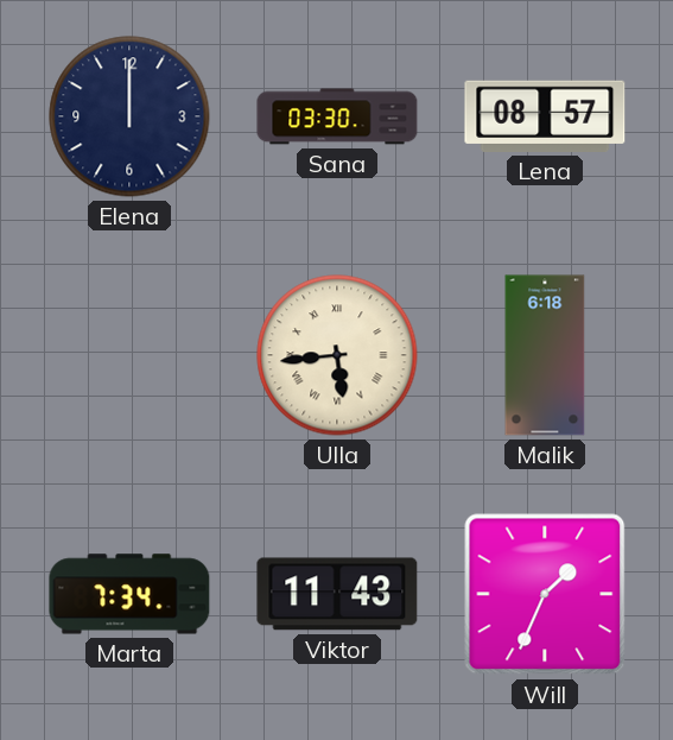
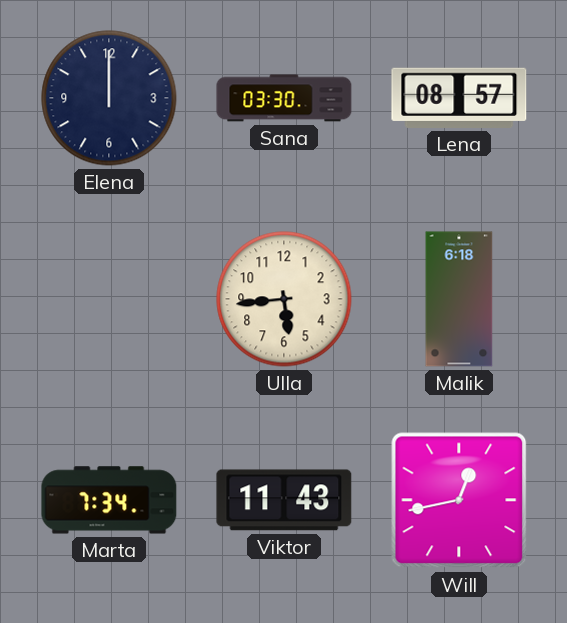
Ulla numerals: Roman -> Arabic (284, 299)
Will: 1:34 -> 12:43 (459, 500)
